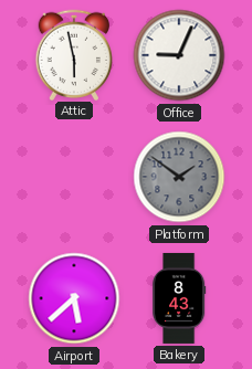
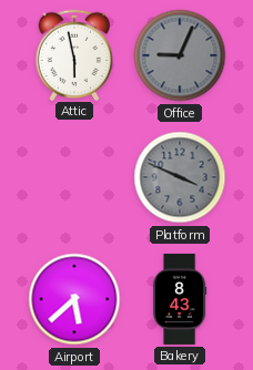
Office dial: white -> grey (180, 55)
Platform: 1:51 -> 3:49 (180, 177)
